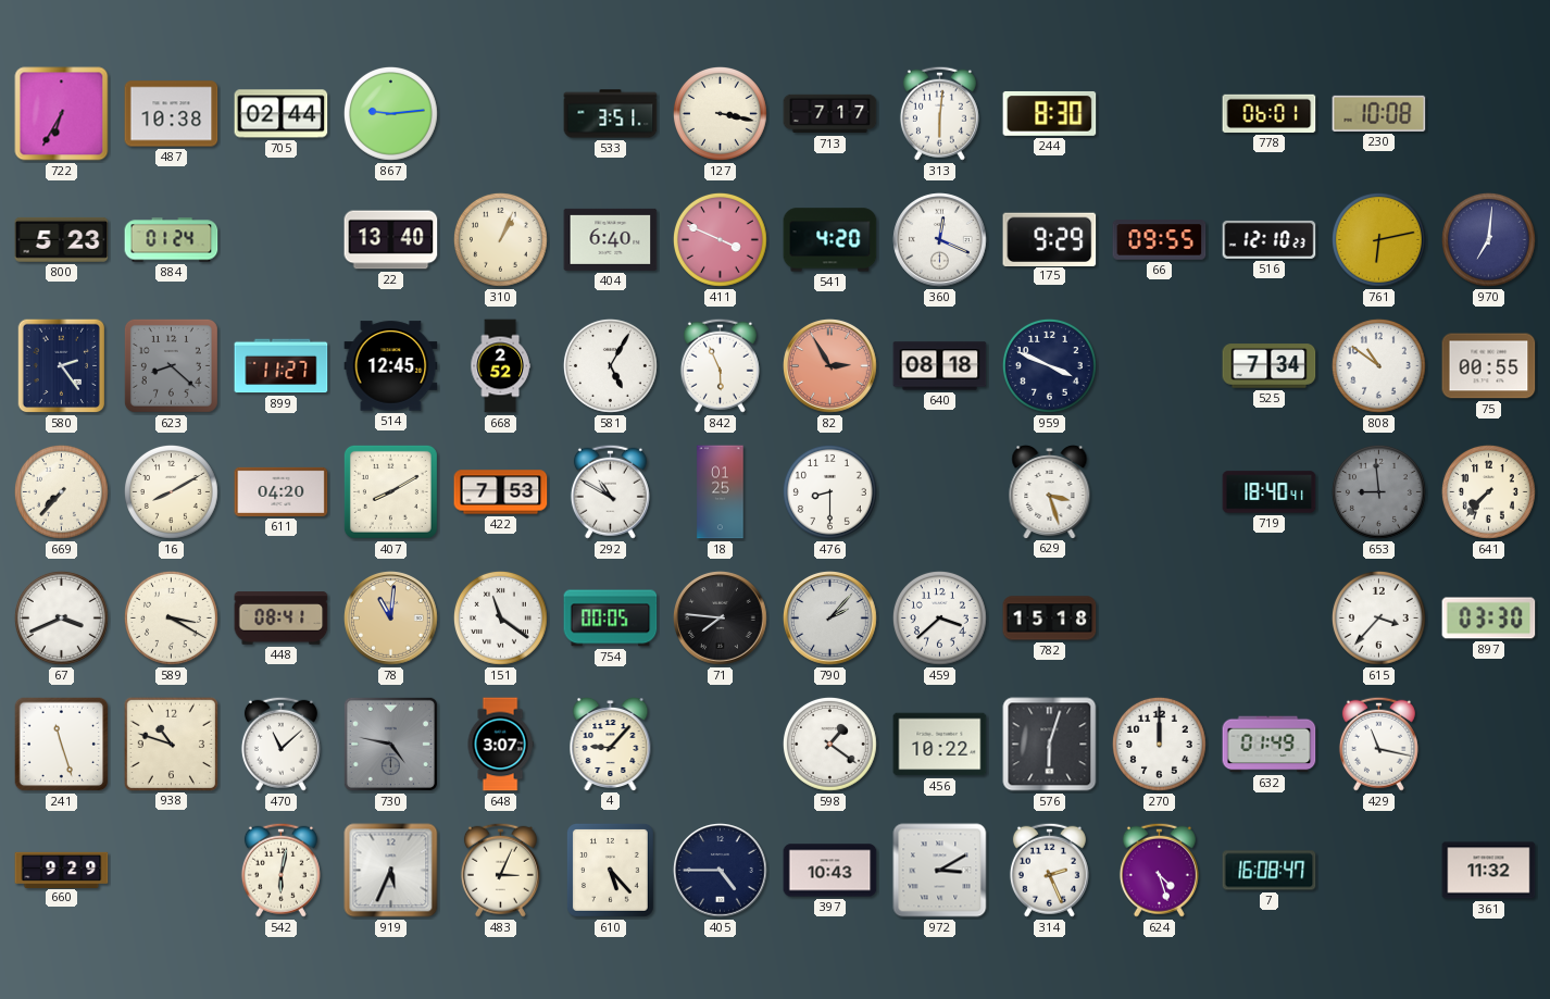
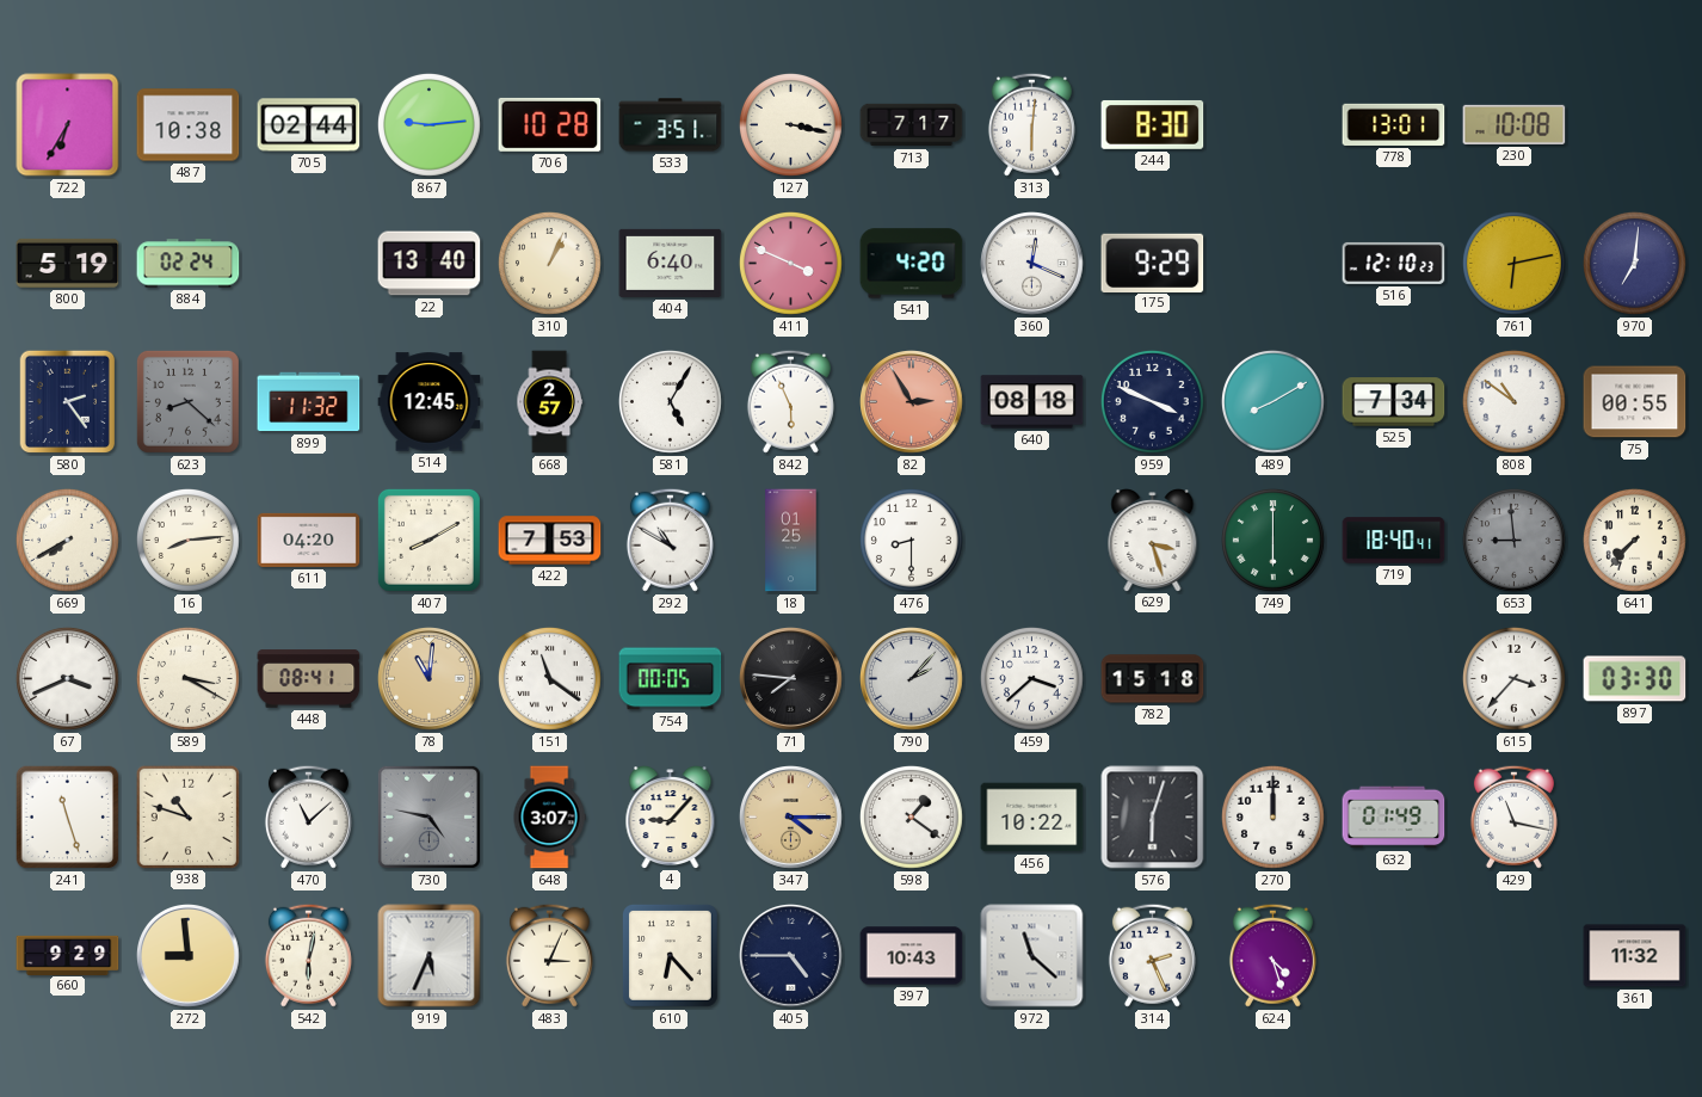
706: none -> 10:28 (550, 124)
778: 06:01 -> 13:01 (1394, 124)
800: 5:23 -> 5:19 (68, 263)
884: 01:24 -> 02:24 (189, 264)
66: 09:55 -> none (1160, 240)
899: 11:27 -> 11:32 (309, 402)
668: 2:52 -> 2:57 (549, 402)
489: none -> 8:10 (1272, 401)
669: 7:37 -> 7:40 (67, 540)
16: 8:10 -> 8:14 (187, 540)
749: none -> 6:00 (1272, 540)
347: none -> 4:15 (791, 818)
272: none -> 8:59 (189, 956)
610: 5:23 -> 6:23 (670, 956)
972: 3:10 -> 11:22 (1032, 956)
7: 16:08 -> none (1270, 871)
